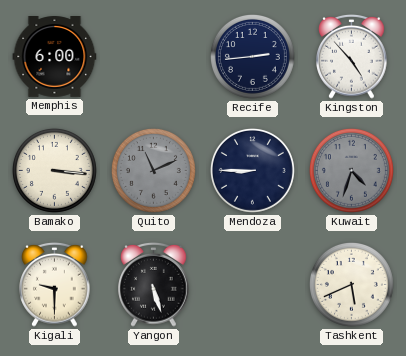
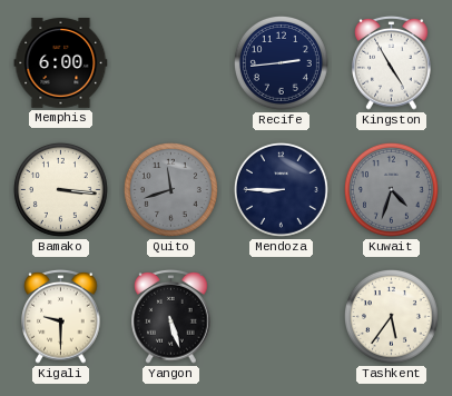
Kingston: 4:53 -> 4:55 (392, 62)
Quito: 11:11 -> 11:42 (170, 189)
Tashkent: 5:41 -> 5:36 (391, 316)
